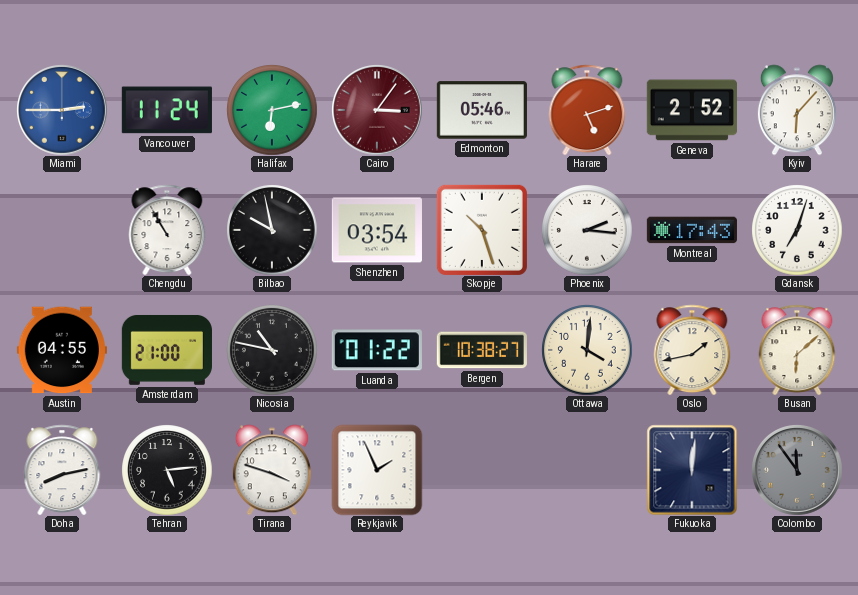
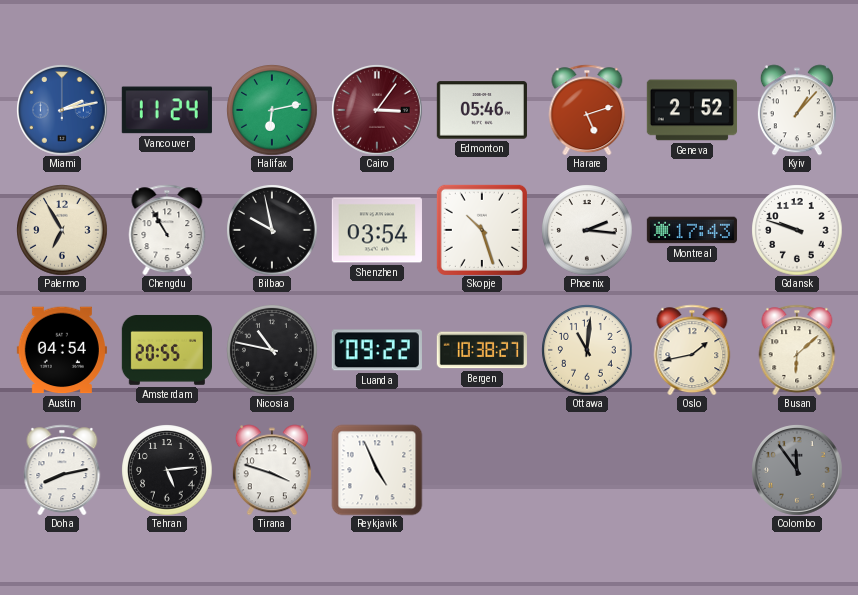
Miami: 2:45 -> 2:13 (62, 110)
Kyiv: 6:07 -> 1:07 (797, 110)
Palermo: none -> 6:55 (62, 230)
Gdansk: 7:03 -> 9:48 (797, 230)
Austin: 04:55 -> 04:54 (62, 350)
Amsterdam: 21:00 -> 20:55 (167, 350)
Luanda: 01:22 -> 09:22 (377, 350)
Ottawa: 4:01 -> 11:01 (587, 350)
Reykjavik: 1:56 -> 4:56 (377, 470)
Fukuoka: 12:01 -> none (692, 470)
